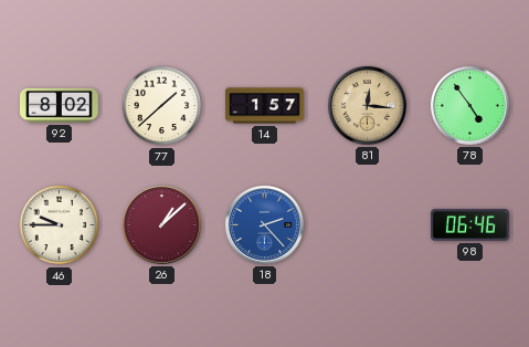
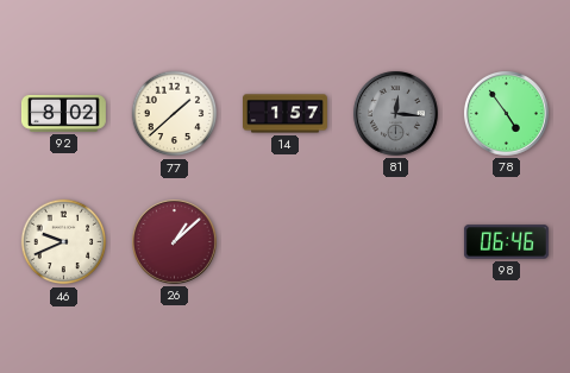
81 dial: champagne -> grey (395, 113)
46: 9:45 -> 9:41 (64, 242)
18: 2:23 -> none (264, 224)
